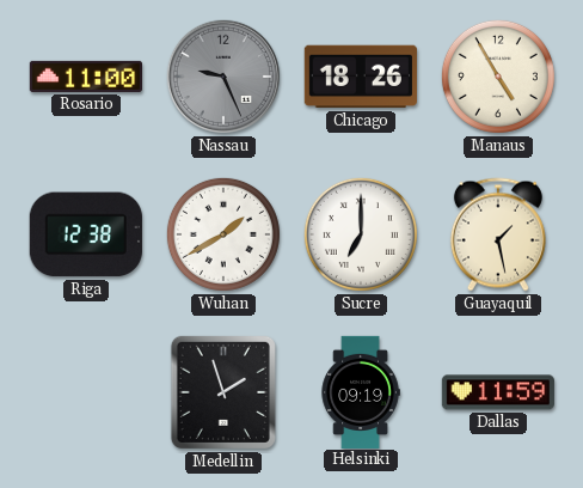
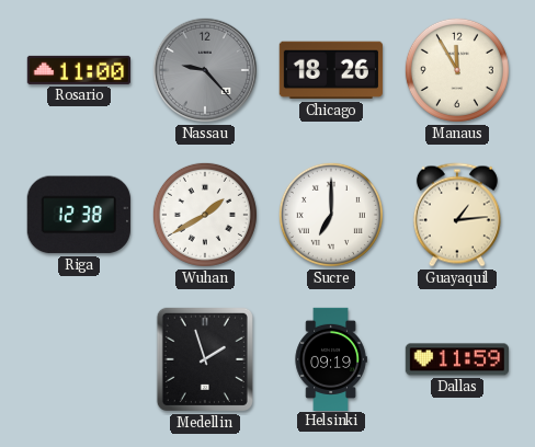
Nassau: 9:26 -> 9:23 (205, 70)
Manaus: 4:55 -> 11:55 (457, 70)
Guayaquil: 1:28 -> 1:14 (457, 215)
